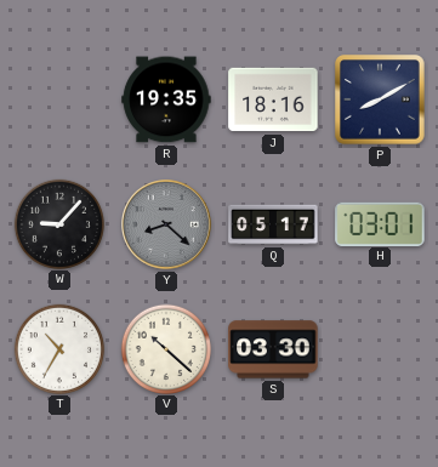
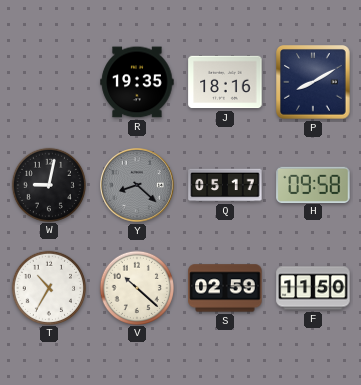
W: 9:07 -> 9:02 (48, 184)
H: 03:01 -> 09:58 (313, 184)
S: 03:30 -> 02:59 (225, 288)
F: none -> 11:50 (313, 288)
